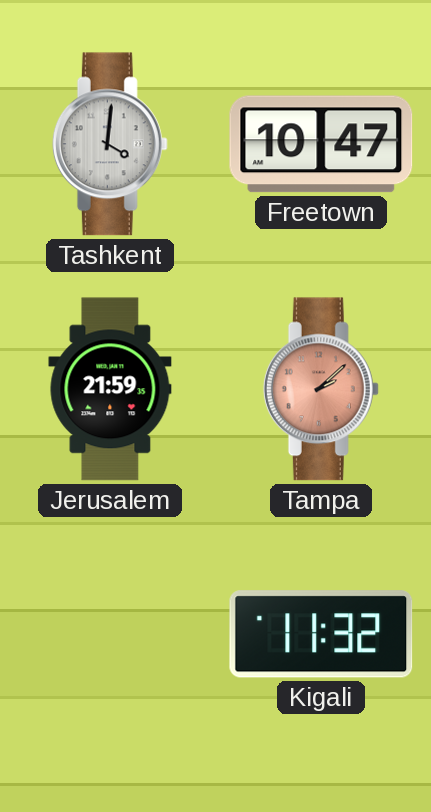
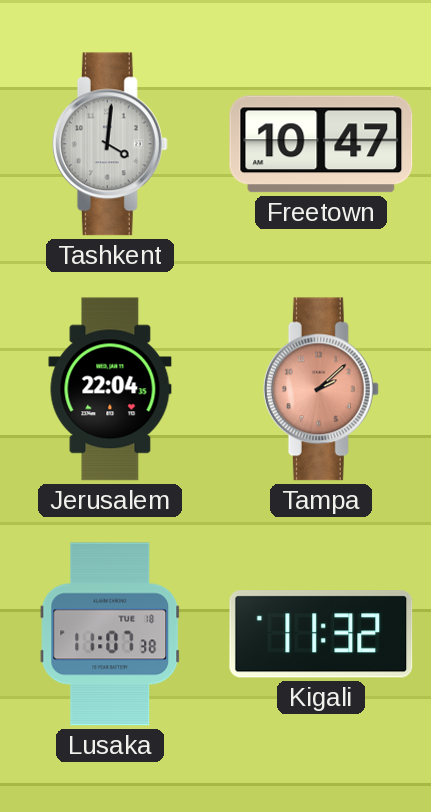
Jerusalem: 21:59 -> 22:04 (110, 389)
Lusaka: none -> 11:07 (110, 634)
